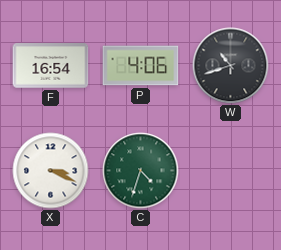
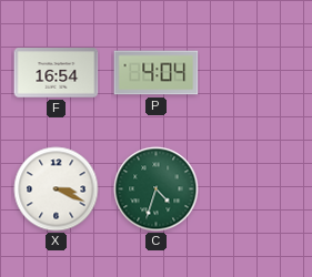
P: 4:06 -> 4:04 (157, 73)
W: 10:42 -> none (231, 66)
